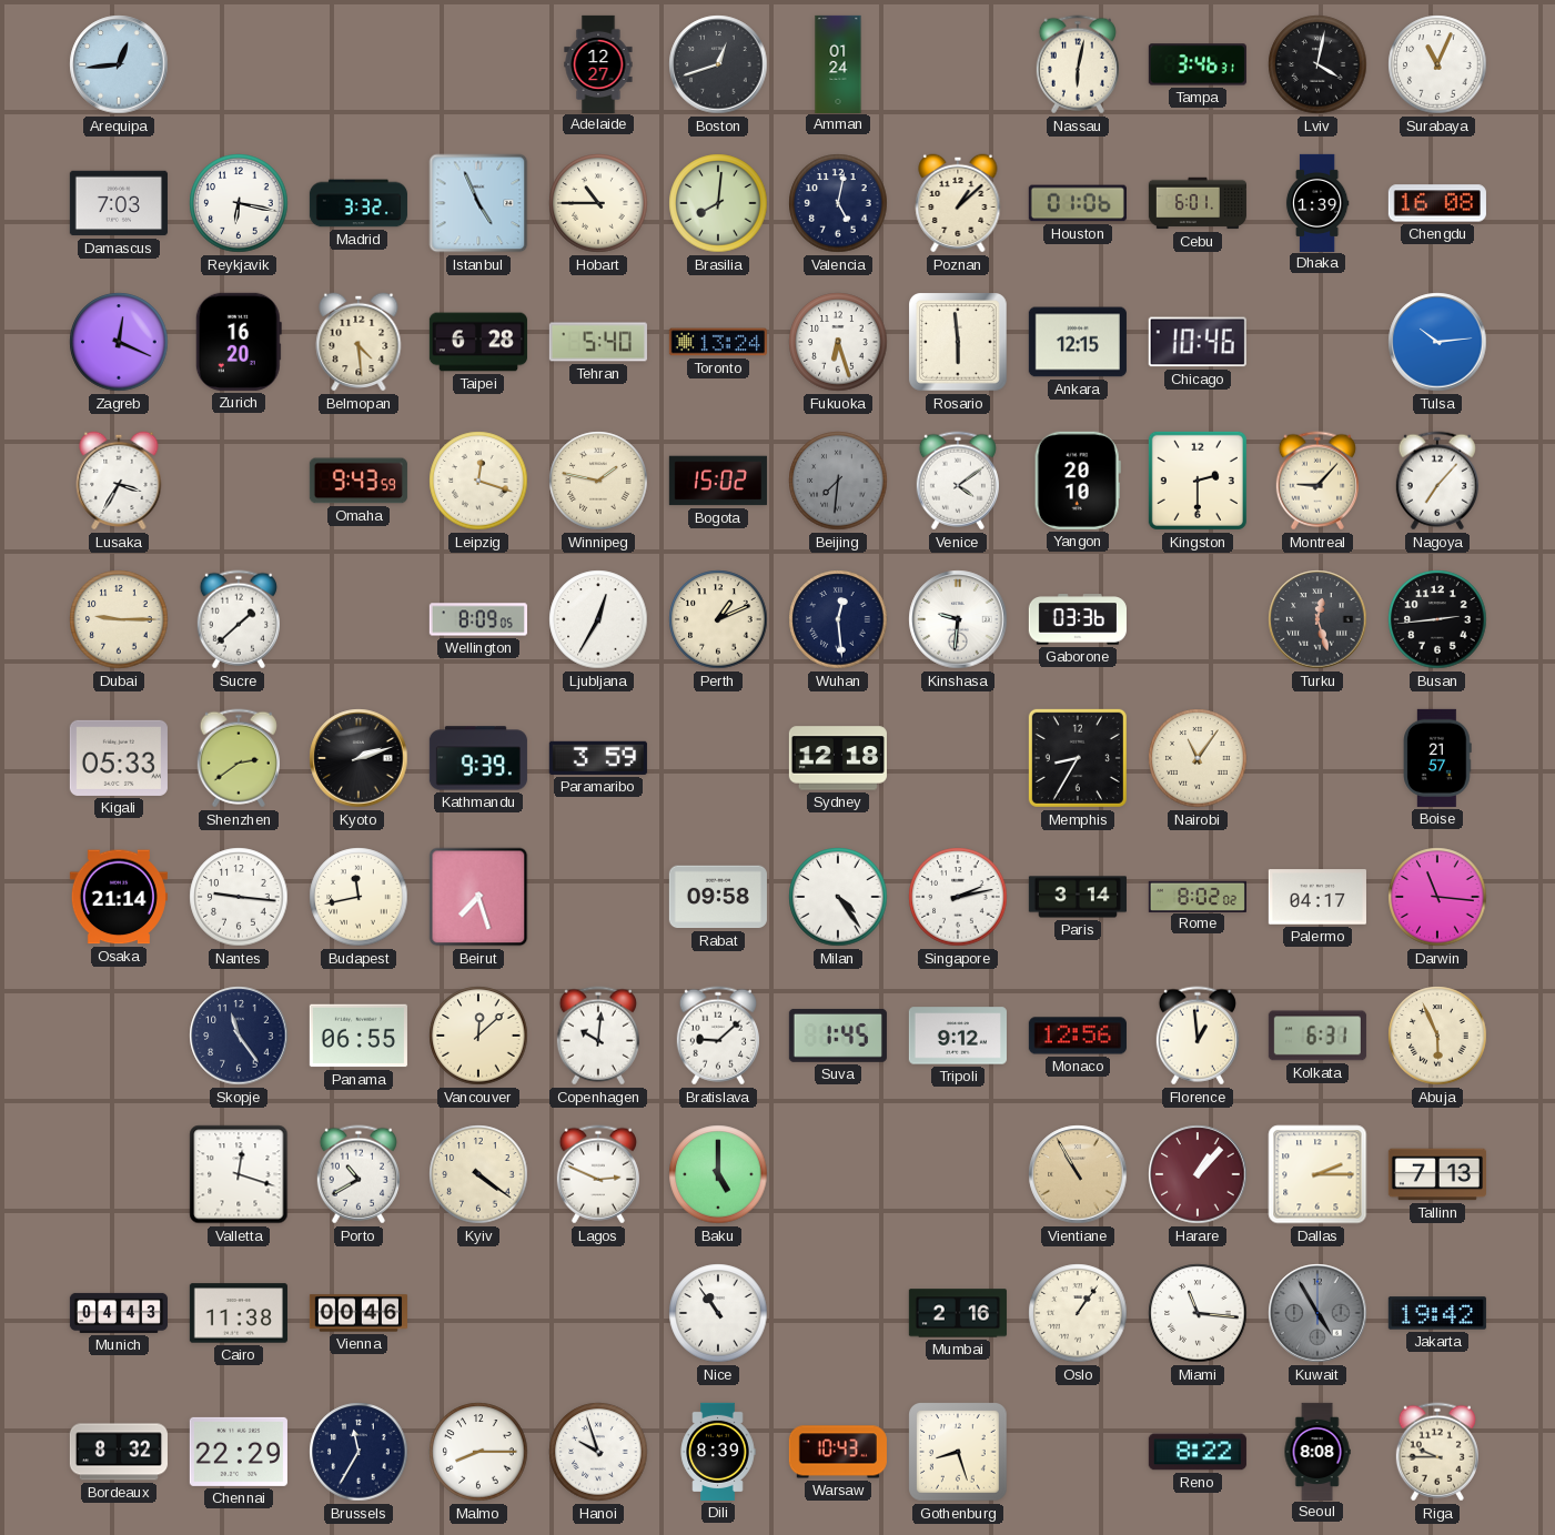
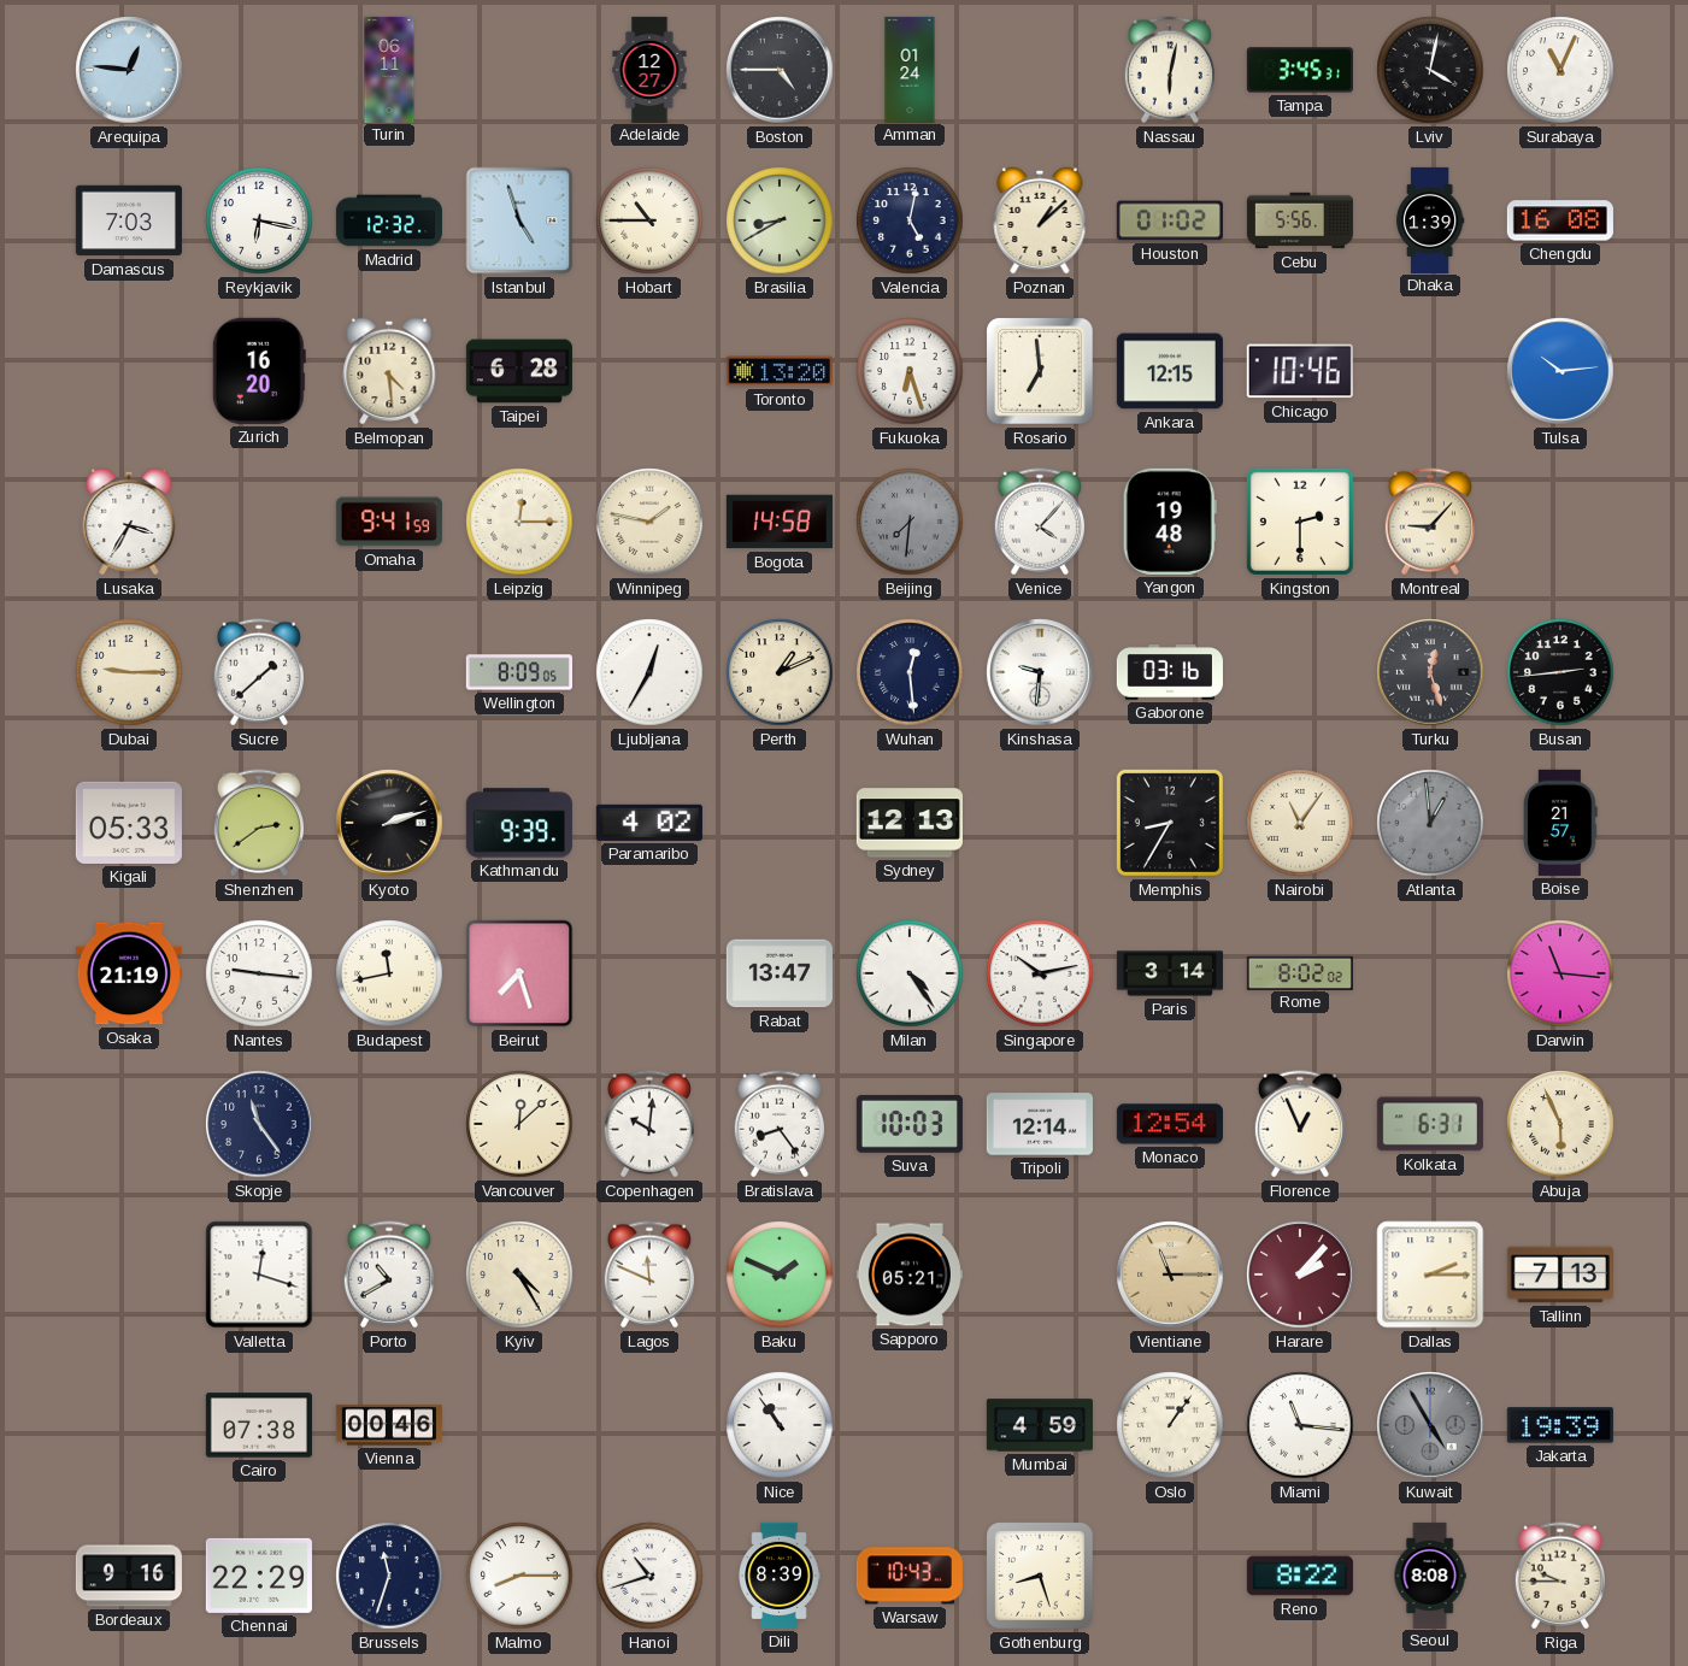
Arequipa: 12:44 -> 12:46 (129, 70)
Turin: none -> 06:11 (389, 69)
Boston: 12:42 -> 4:45 (780, 70)
Tampa: 3:46 -> 3:45 (1300, 70)
Madrid: 3:32 -> 12:32 (389, 220)
Istanbul: 4:56 -> 4:57 (519, 220)
Brasilia: 8:01 -> 8:40 (780, 220)
Houston: 01:06 -> 01:02 (1170, 220)
Cebu: 6:01 -> 5:56 (1300, 220)
Zagreb: 12:19 -> none (119, 342)
Tehran: 5:40 -> none (598, 342)
Toronto: 13:24 -> 13:20 (780, 371)
Rosario: 5:59 -> 6:59 (1041, 372)
Omaha: 9:43 -> 9:41 (389, 522)
Leipzig: 12:18 -> 12:15 (519, 522)
Bogota: 15:02 -> 14:58 (780, 522)
Venice: 4:09 -> 4:07 (1040, 522)
Yangon: 20:10 -> 19:48 (1170, 522)
Nagoya: 7:07 -> none (1437, 481)
Gaborone: 03:36 -> 03:16 (1170, 672)
Paramaribo: 3:59 -> 4:02 (649, 823)
Sydney: 12:18 -> 12:13 (910, 823)
Atlanta: none -> 12:59 (1430, 823)
Osaka: 21:14 -> 21:19 (129, 973)
Rabat: 09:58 -> 13:47 (780, 973)
Singapore: 2:13 -> 10:13 (1040, 973)
Palermo: 04:17 -> none (1317, 897)
Panama: 06:55 -> none (359, 1036)
Bratislava: 9:08 -> 8:24 (780, 1124)
Suva: 1:45 -> 10:03 (910, 1124)
Tripoli: 9:12 -> 12:14 (1040, 1124)
Monaco: 12:56 -> 12:54 (1170, 1124)
Florence: 12:59 -> 12:56 (1300, 1124)
Kyiv: 4:21 -> 4:25 (519, 1274)
Lagos: 2:49 -> 11:49 (649, 1274)
Baku: 5:00 -> 1:49 (780, 1274)
Sapporo: none -> 05:21 (910, 1274)
Vientiane: 10:55 -> 11:15 (1170, 1274)
Harare: 1:07 -> 2:07 (1300, 1274)
Munich: 04:43 -> none (118, 1313)
Cairo: 11:38 -> 07:38 (259, 1425)
Mumbai: 2:16 -> 4:59 (1040, 1425)
Jakarta: 19:42 -> 19:39 (1560, 1425)
Bordeaux: 8:32 -> 9:16 (129, 1576)
Brussels: 11:35 -> 11:33 (389, 1576)
Hanoi: 9:57 -> 10:42 (649, 1576)
